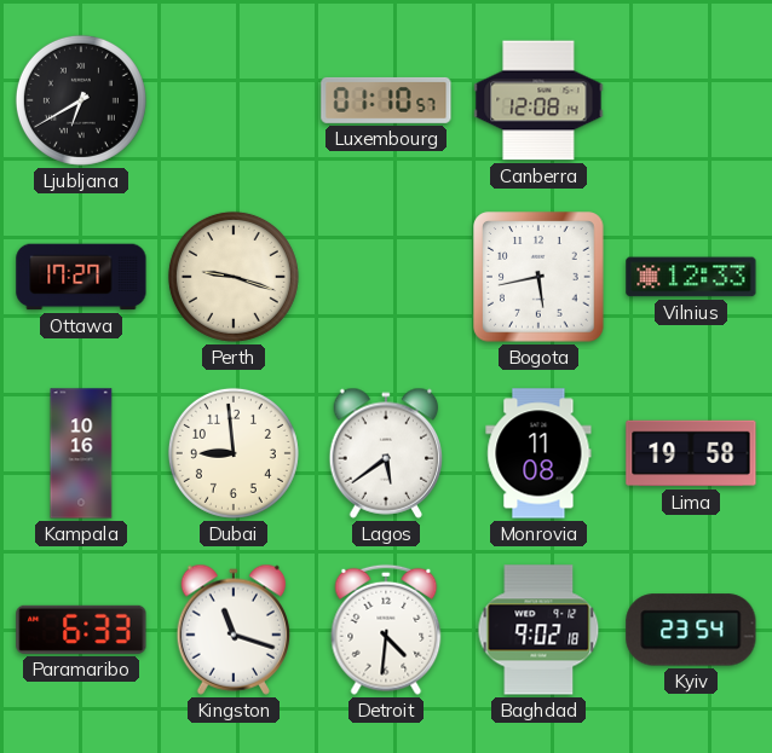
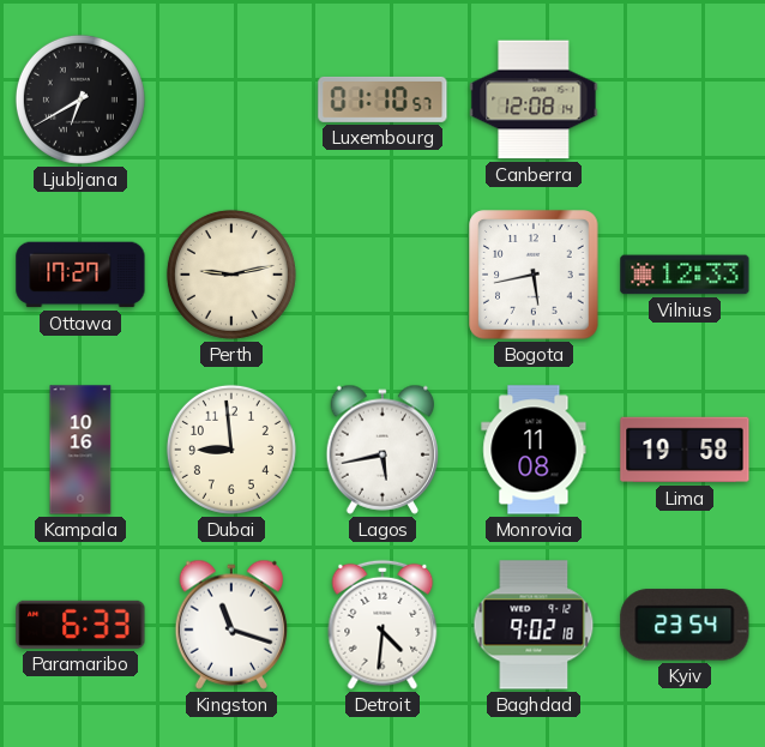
Perth: 9:18 -> 9:13 (231, 275)
Lagos: 5:39 -> 5:43 (382, 450)
